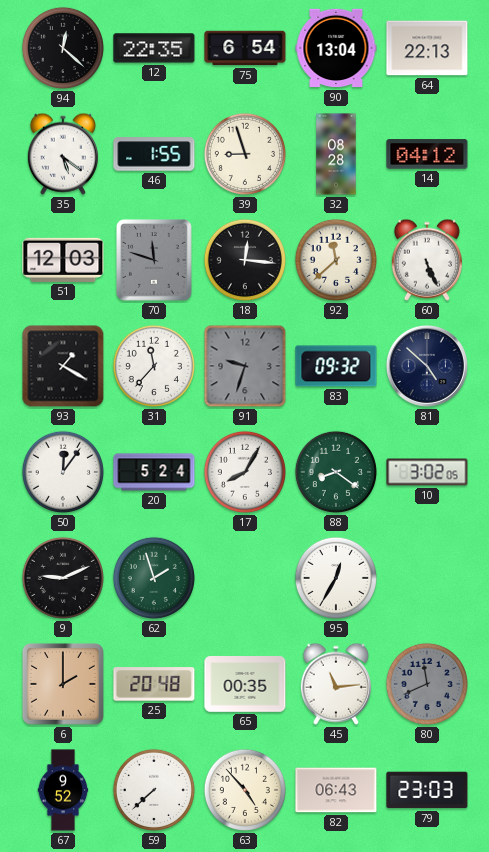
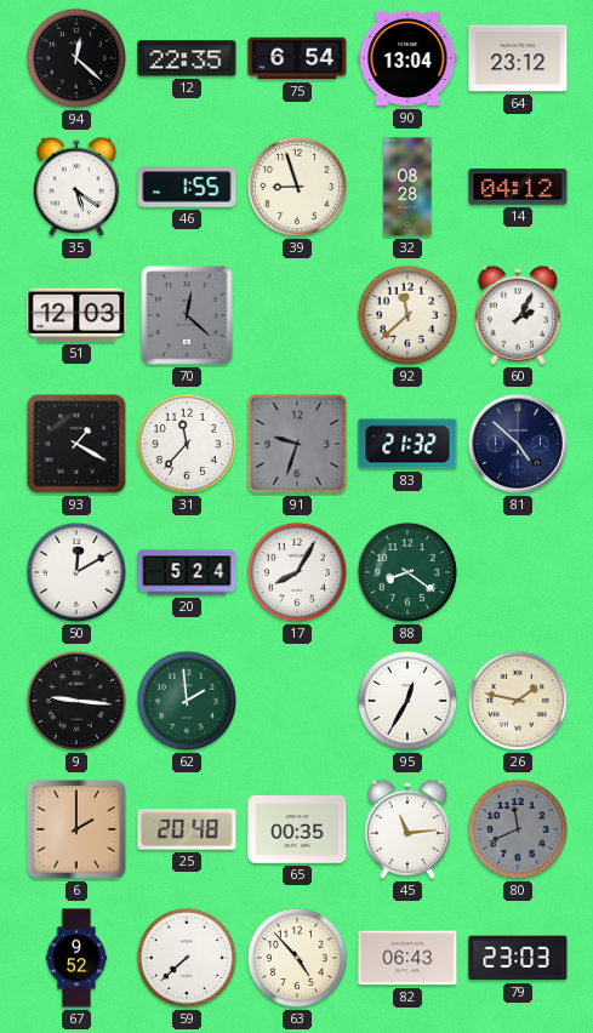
64: 22:13 -> 23:12 (518, 58)
70: 11:48 -> 12:22 (188, 316)
18: 12:16 -> none (245, 260)
60: 5:26 -> 2:05 (518, 315)
83: 09:32 -> 21:32 (407, 444)
50: 12:06 -> 12:10 (76, 572)
10: 3:02 -> none (427, 472)
9: 9:11 -> 9:16 (76, 701)
62: 1:57 -> 1:59 (187, 701)
26: none -> 1:47 (518, 701)
